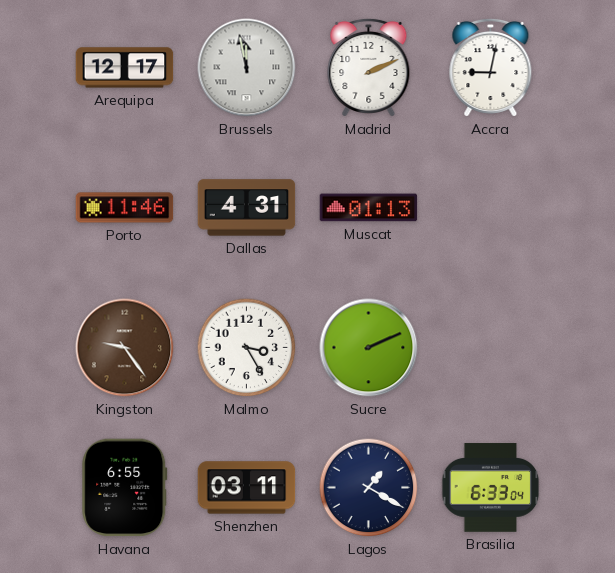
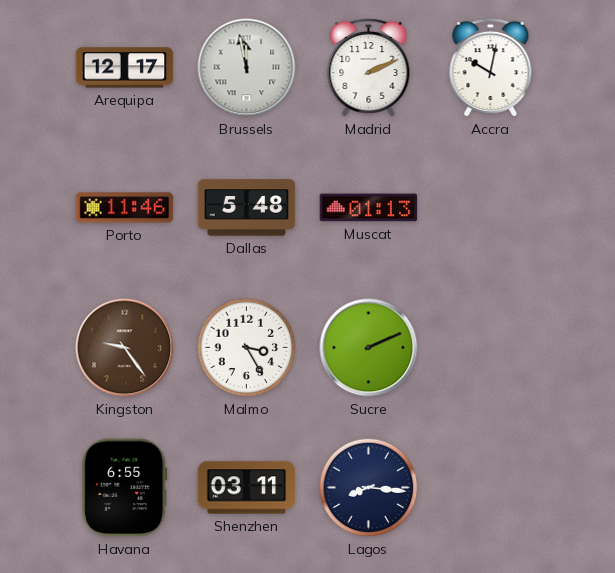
Accra: 9:02 -> 10:02 (491, 67)
Dallas: 4:31 -> 5:48 (247, 208)
Lagos: 1:20 -> 8:16 (369, 488)
Brasilia: 6:33 -> none (491, 488)
